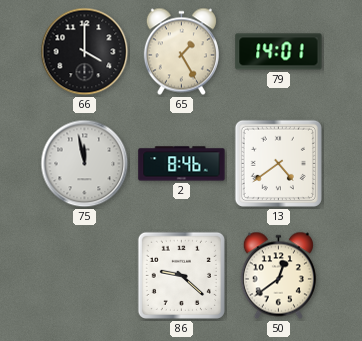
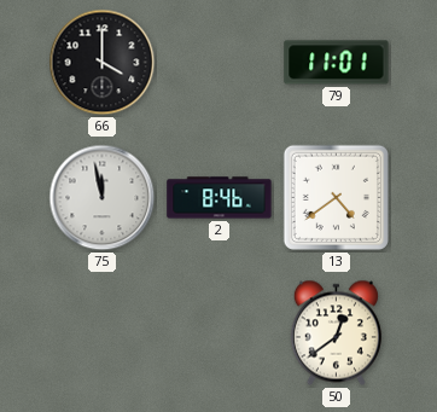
65: 1:25 -> none (181, 52)
79: 14:01 -> 11:01 (337, 63)
86: 9:22 -> none (181, 275)
